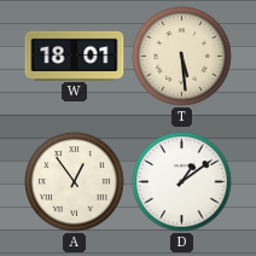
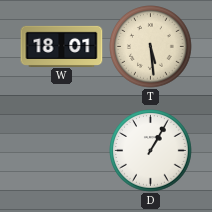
A: 12:54 -> none (75, 182)
D: 1:09 -> 1:05 (151, 151)
